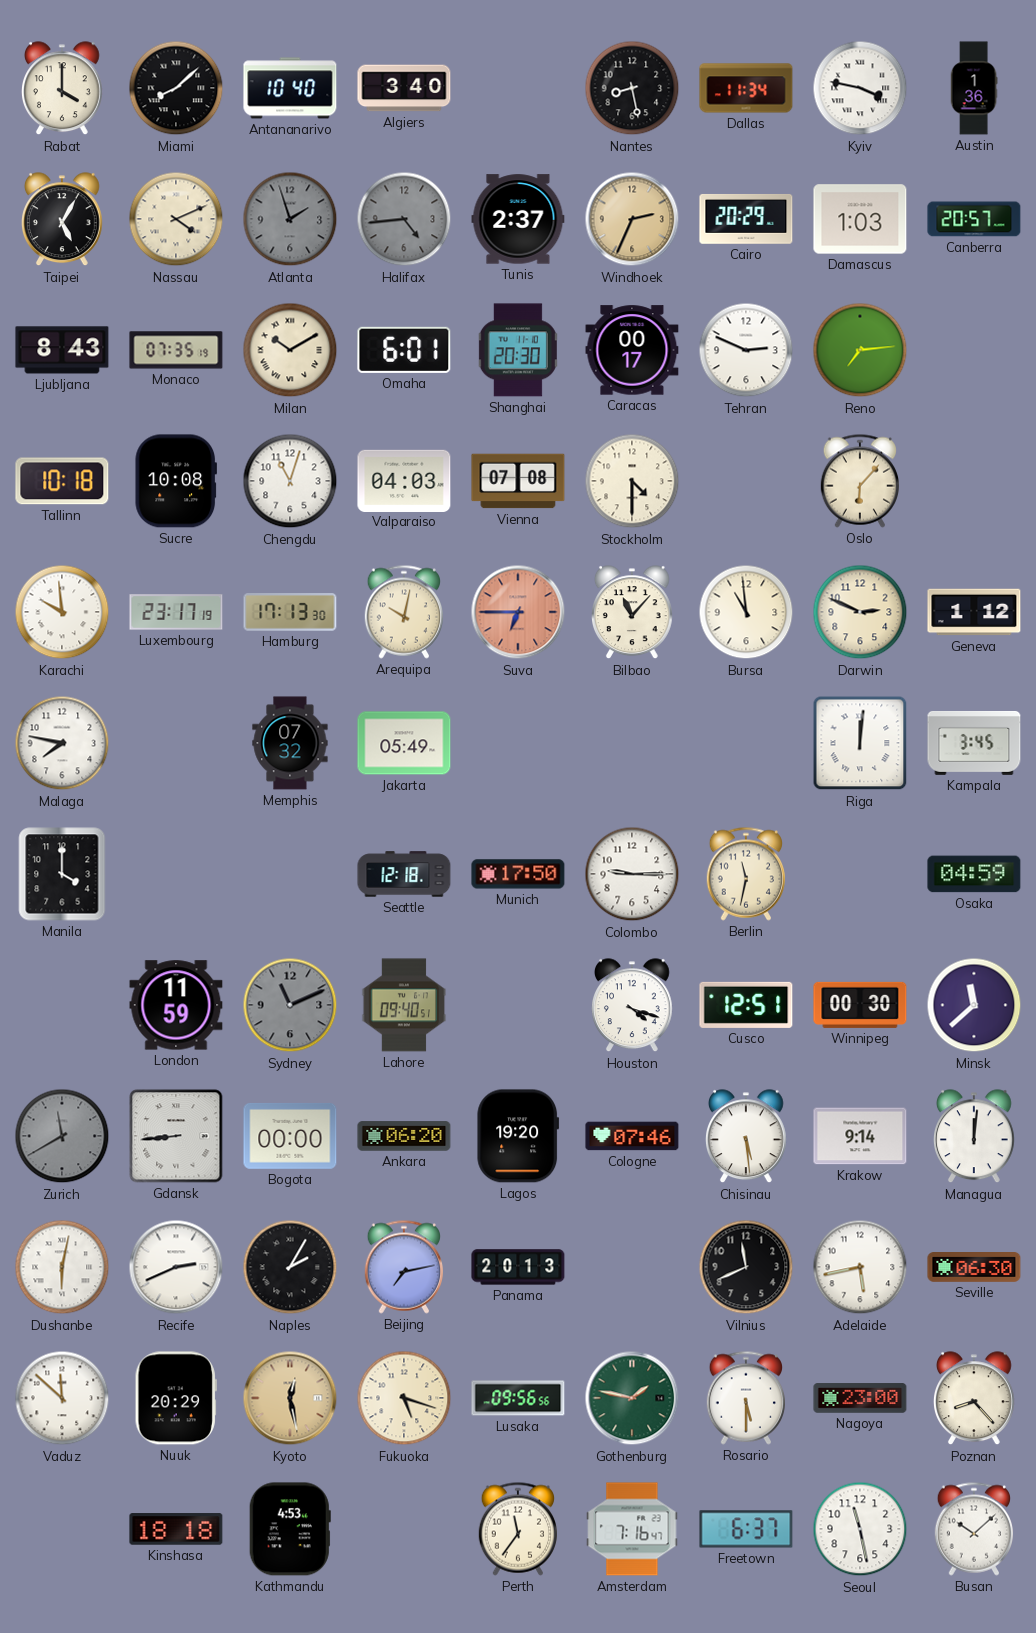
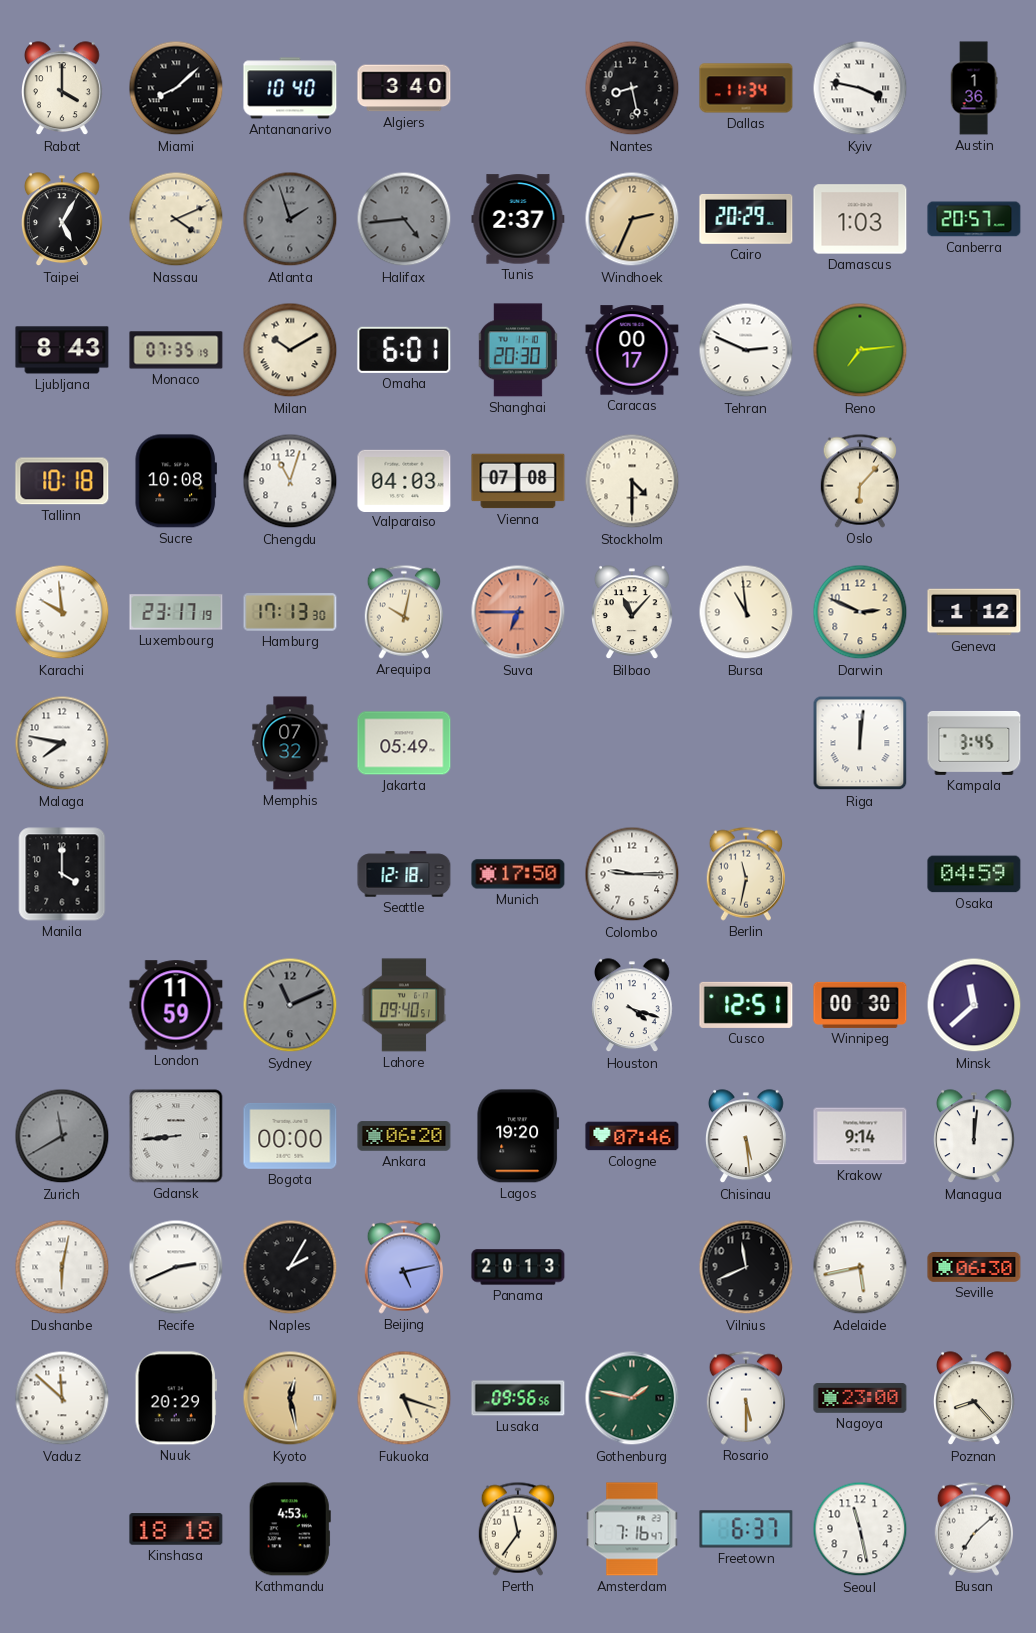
Beijing: 7:13 -> 5:13 (403, 1267)
Busan: 10:08 -> 7:08 (973, 1529)
